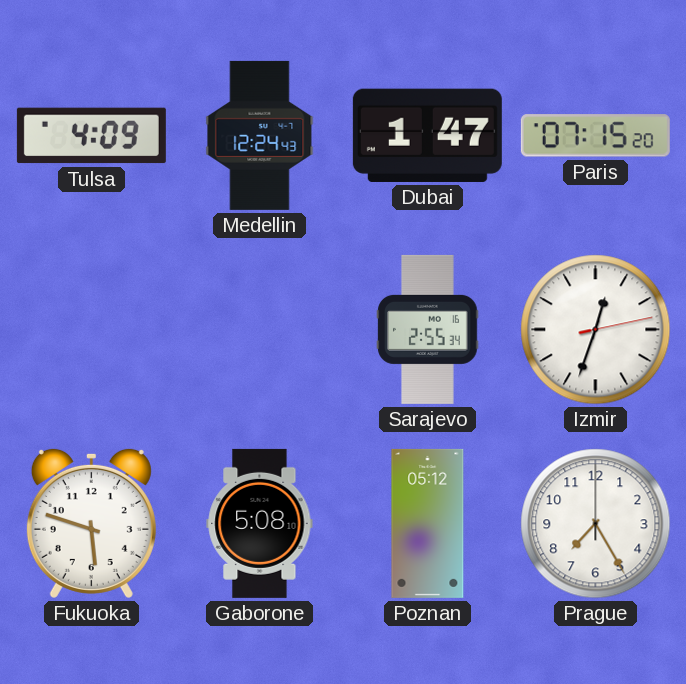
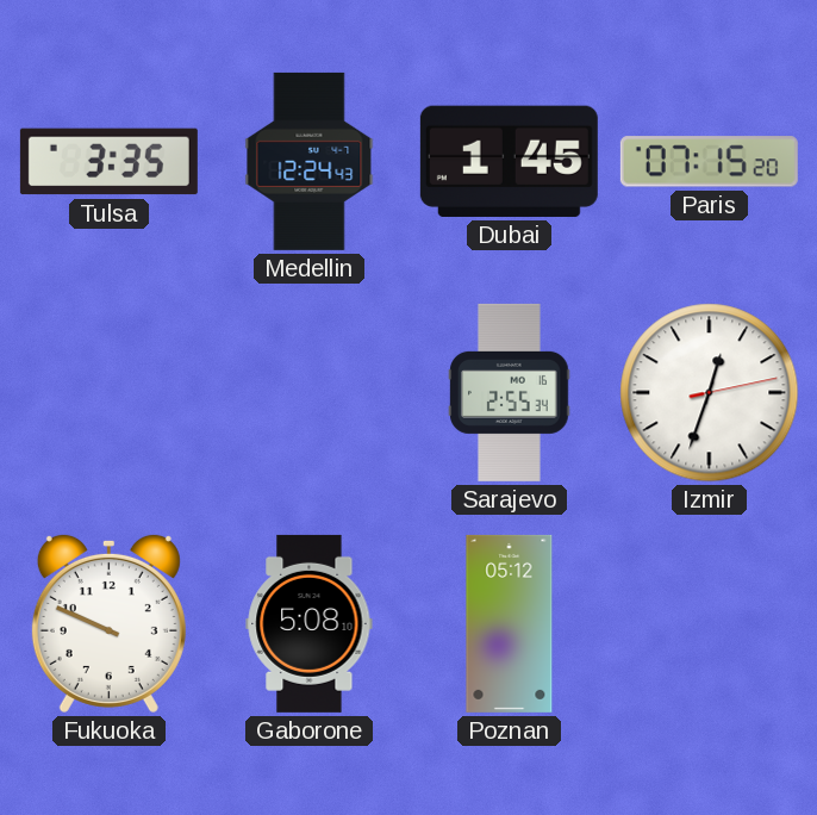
Tulsa: 4:09 -> 3:35 (108, 162)
Dubai: 1:47 -> 1:45 (509, 161)
Fukuoka: 5:48 -> 9:49 (108, 623)
Prague: 7:25 -> none (596, 524)
